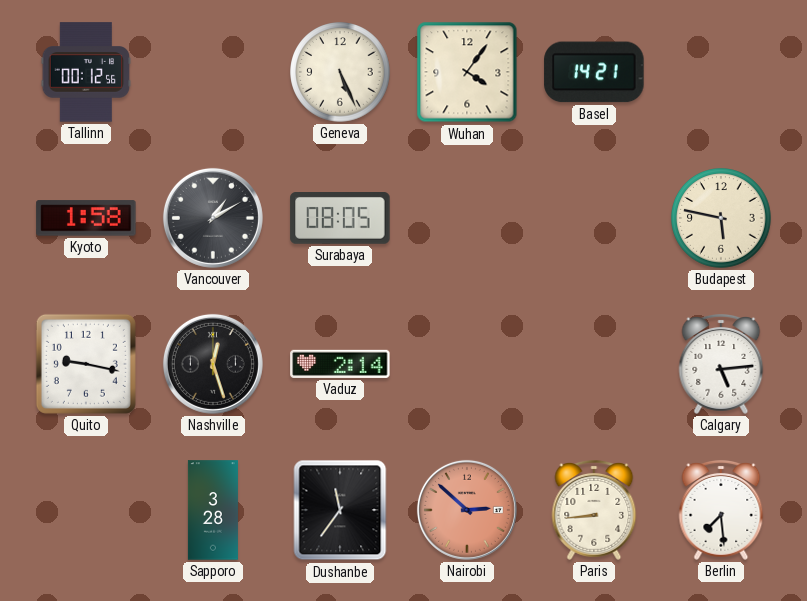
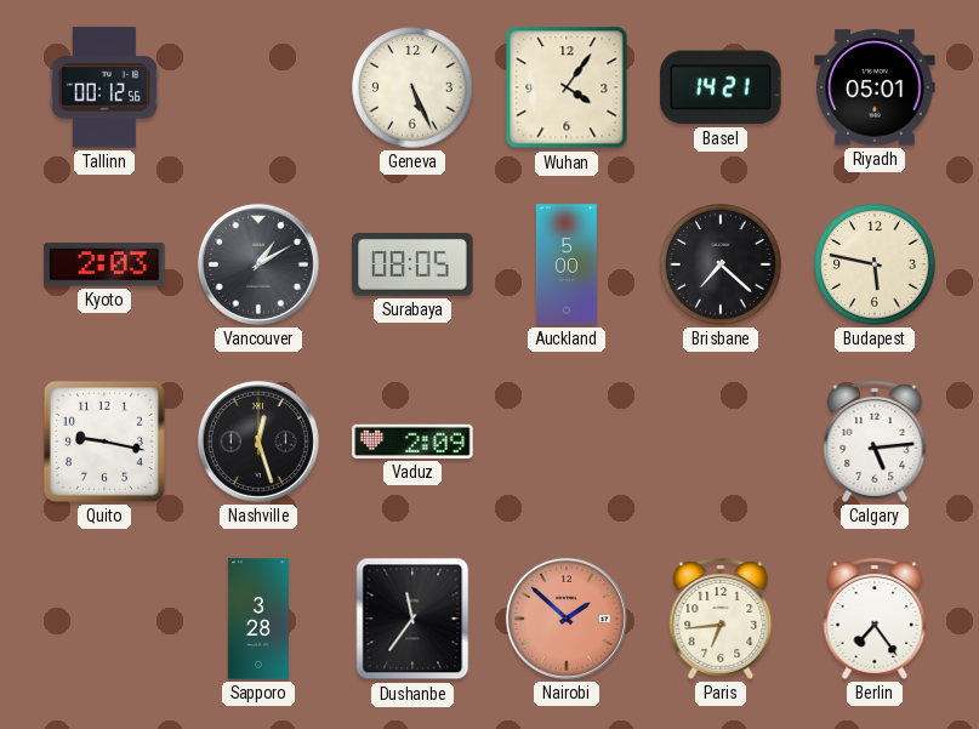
Riyadh: none -> 05:01 (875, 87)
Kyoto: 1:58 -> 2:03 (104, 264)
Auckland: none -> 5:00 (567, 264)
Brisbane: none -> 7:22 (721, 264)
Vaduz: 2:14 -> 2:09 (412, 442)
Nairobi: 2:52 -> 1:52 (567, 619)
Paris: 8:44 -> 6:44 (721, 620)
Berlin: 7:29 -> 7:24 (875, 620)
